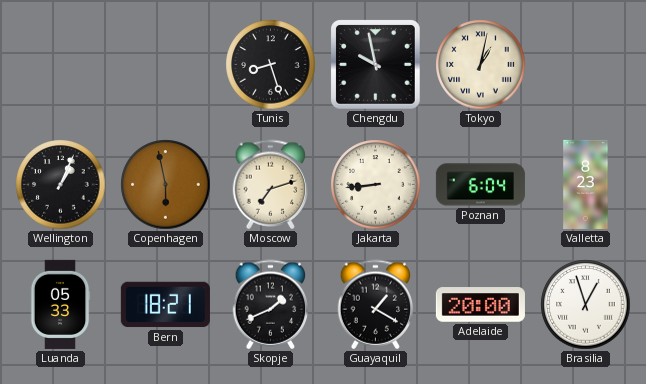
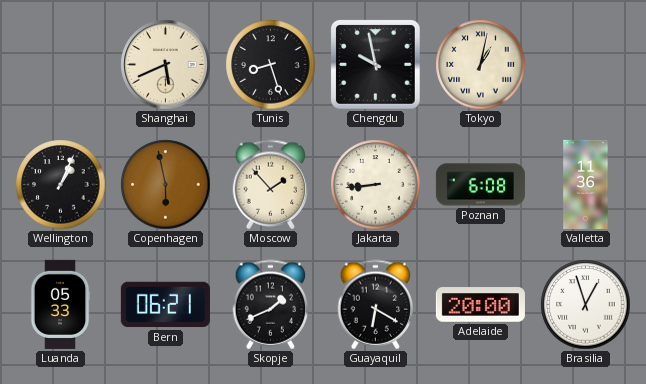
Shanghai: none -> 5:41 (166, 65)
Moscow: 7:12 -> 1:53 (271, 185)
Poznan: 6:04 -> 6:08 (480, 185)
Valletta: 8:23 -> 11:36 (586, 184)
Bern: 18:21 -> 06:21 (165, 305)
Guayaquil: 1:20 -> 6:20 (376, 305)
